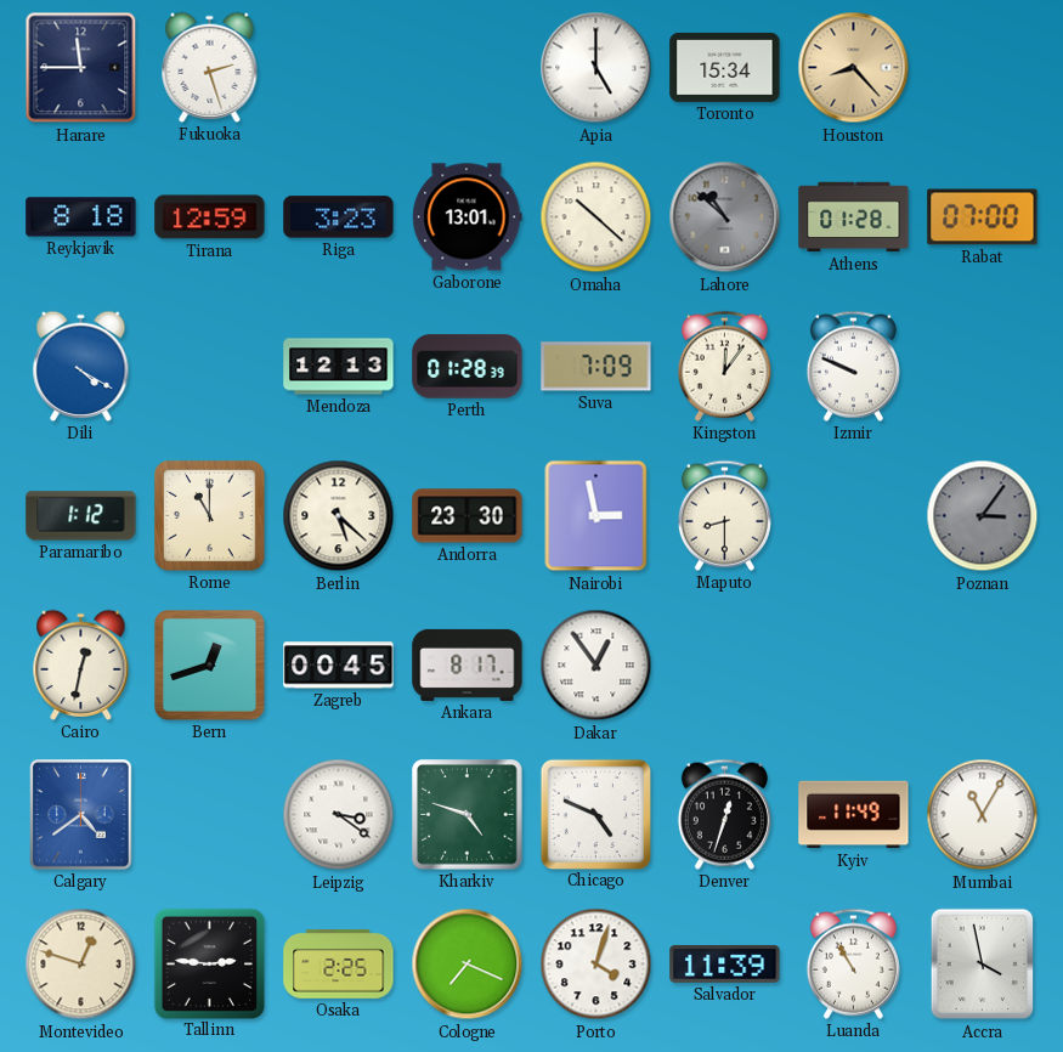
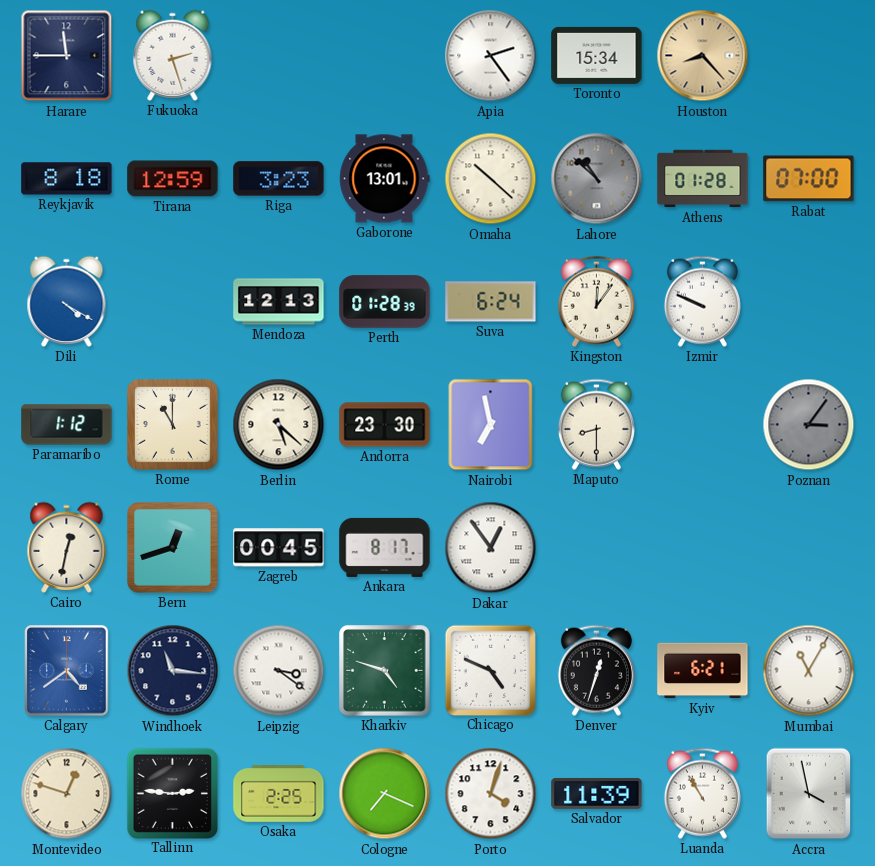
Apia: 5:00 -> 2:24 (491, 56)
Suva: 7:09 -> 6:24 (491, 302)
Nairobi: 2:58 -> 6:58 (491, 425)
Windhoek: none -> 11:16 (173, 671)
Kyiv: 11:49 -> 6:21 (703, 671)
